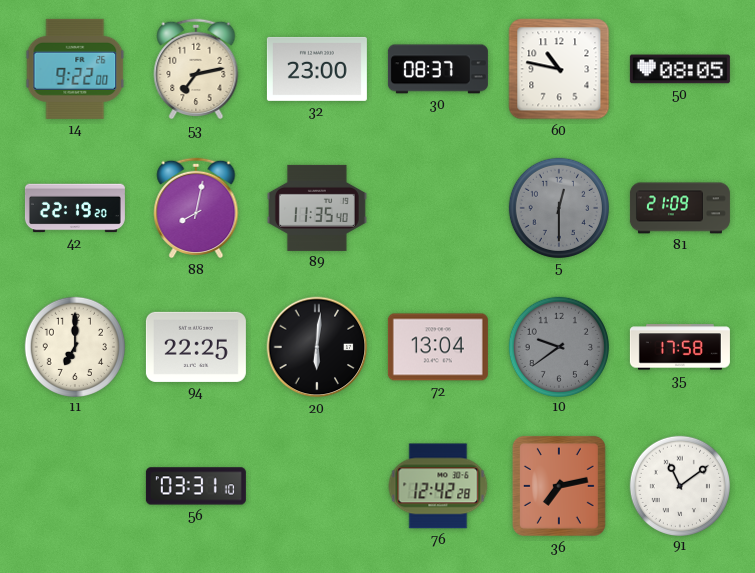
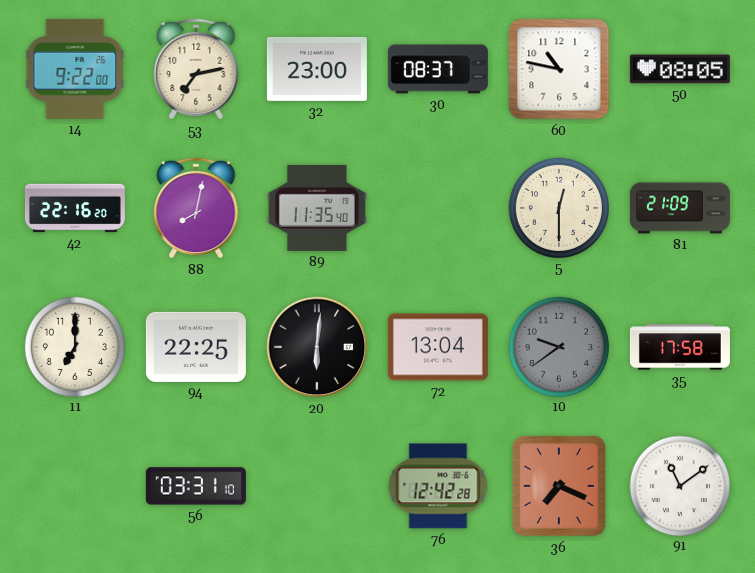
42: 22:19 -> 22:16 (75, 208)
5 dial: grey -> cream (558, 207)
36: 7:13 -> 7:19 (559, 486)
